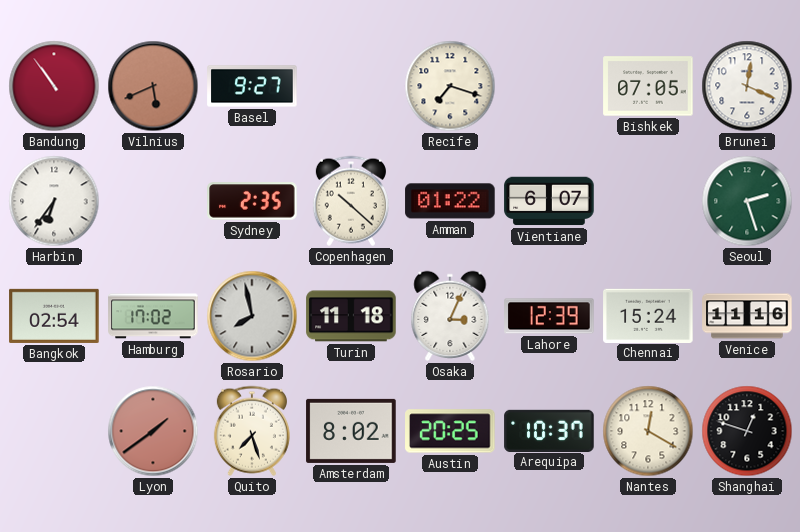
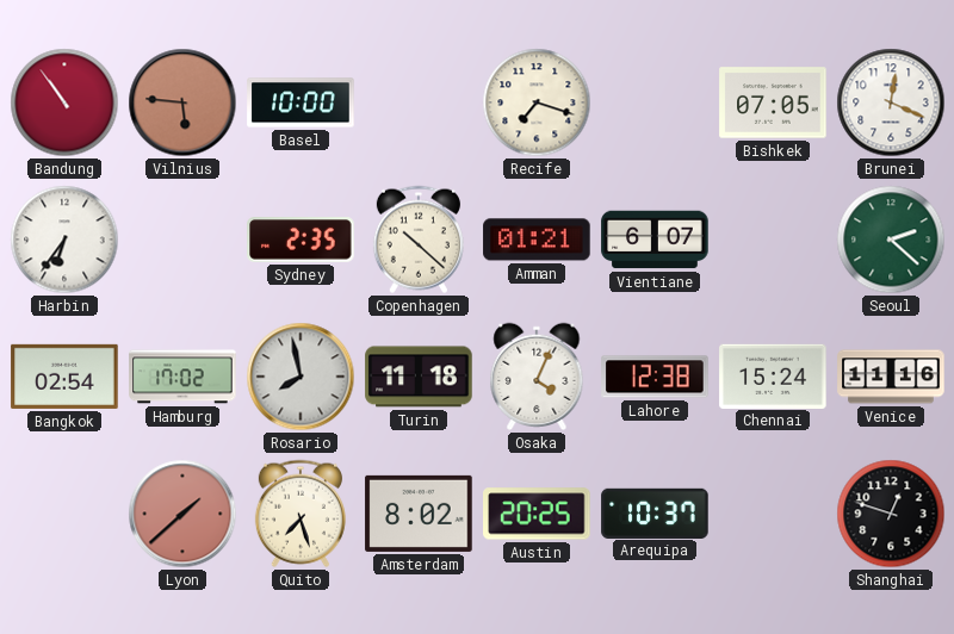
Vilnius: 5:41 -> 5:46 (182, 102)
Basel: 9:27 -> 10:00 (301, 102)
Amman: 01:22 -> 01:21 (537, 240)
Seoul: 2:27 -> 2:22 (891, 240)
Osaka: 3:04 -> 4:04 (537, 377)
Lahore: 12:39 -> 12:38 (655, 377)
Lyon: 1:39 -> 1:38 (182, 514)
Nantes: 12:20 -> none (648, 431)
